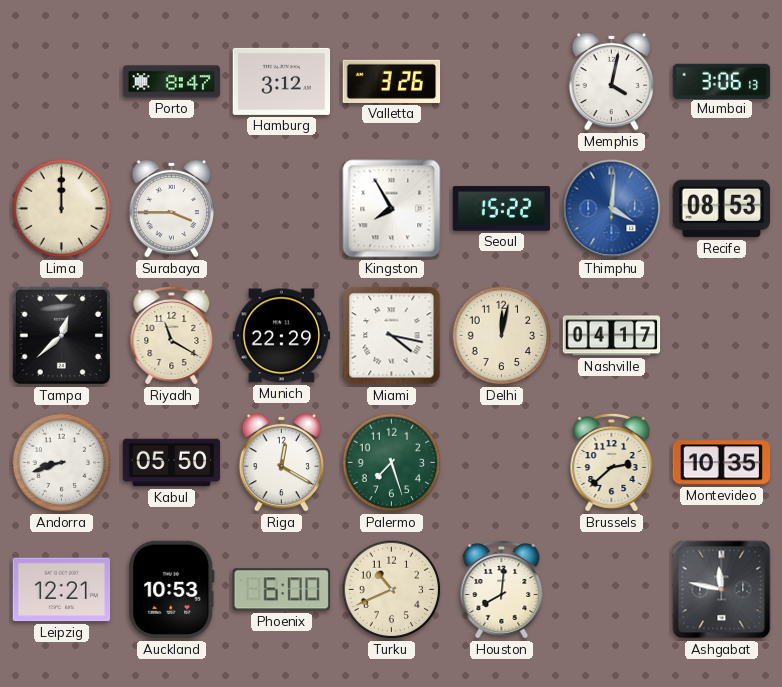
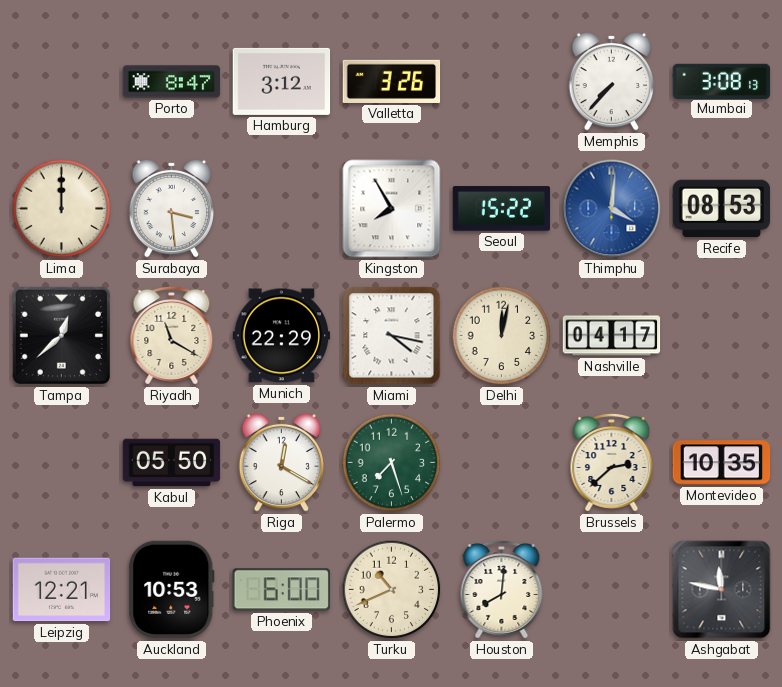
Memphis: 4:02 -> 7:37 (612, 81)
Mumbai: 3:06 -> 3:08 (722, 81)
Surabaya: 3:45 -> 3:29 (172, 208)
Andorra: 8:42 -> none (62, 463)
